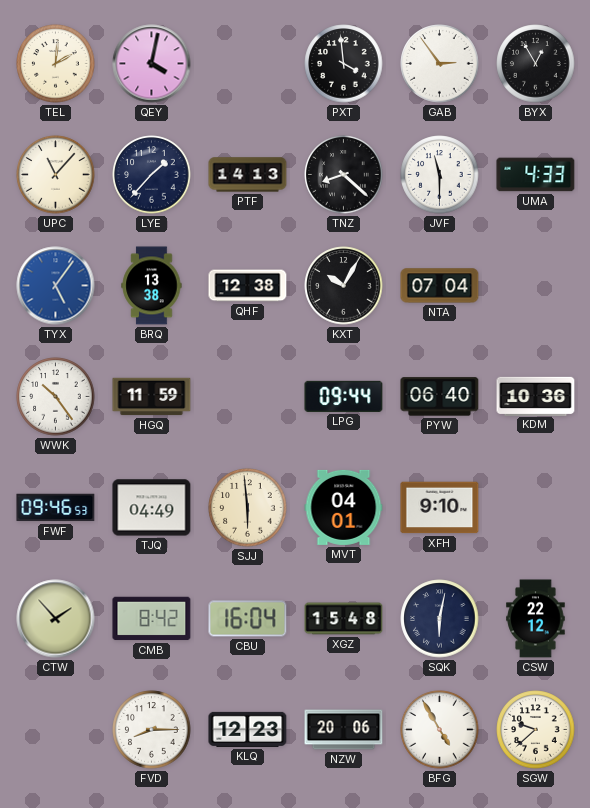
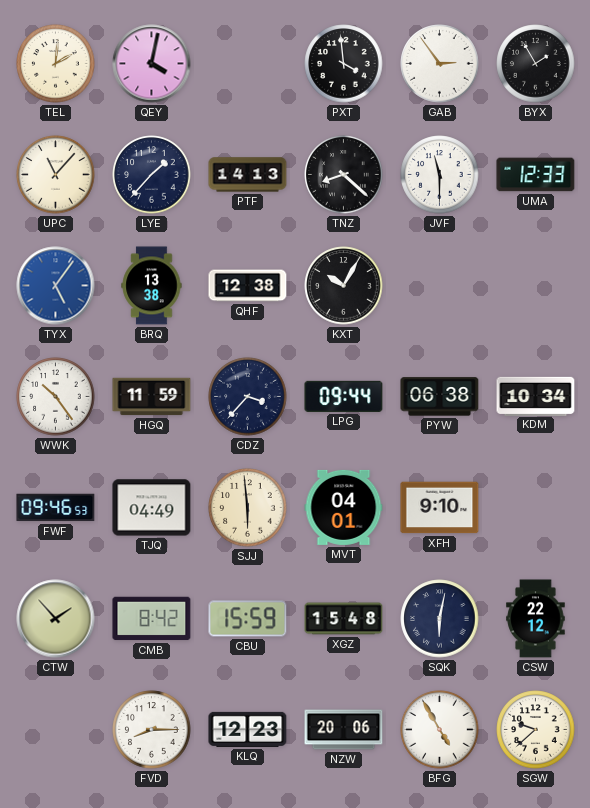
BYX: 12:55 -> 1:55 (536, 64)
UMA: 4:33 -> 12:33 (536, 175)
NTA: 07:04 -> none (440, 286)
CDZ: none -> 3:37 (248, 397)
PYW: 06:40 -> 06:38 (440, 397)
KDM: 10:36 -> 10:34 (536, 396)
CBU: 16:04 -> 15:59 (248, 619)
